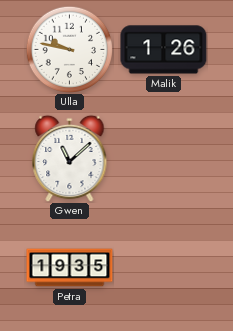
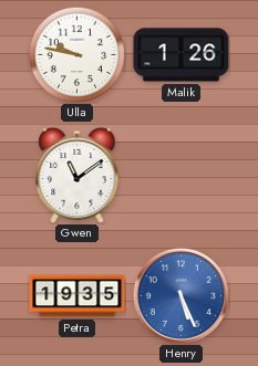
Gwen: 11:08 -> 11:09 (78, 175)
Henry: none -> 5:26 (180, 295)
